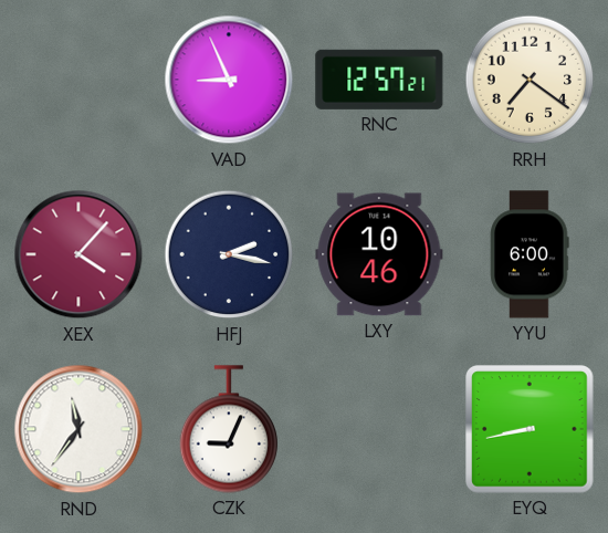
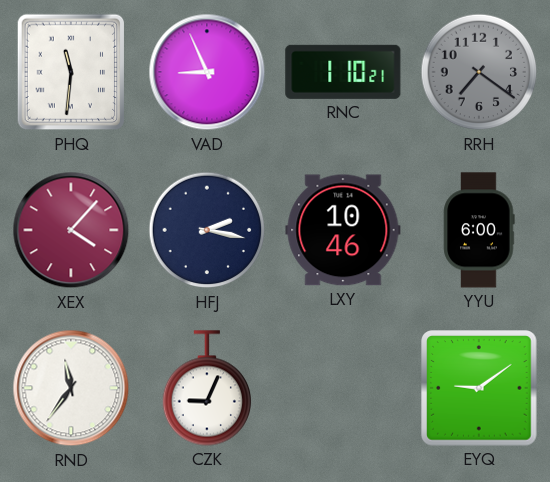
PHQ: none -> 11:31 (71, 72)
RNC: 12:57 -> 1:10 (343, 72)
RRH dial: cream -> grey (479, 72)
EYQ: 8:43 -> 9:09 (479, 388)
